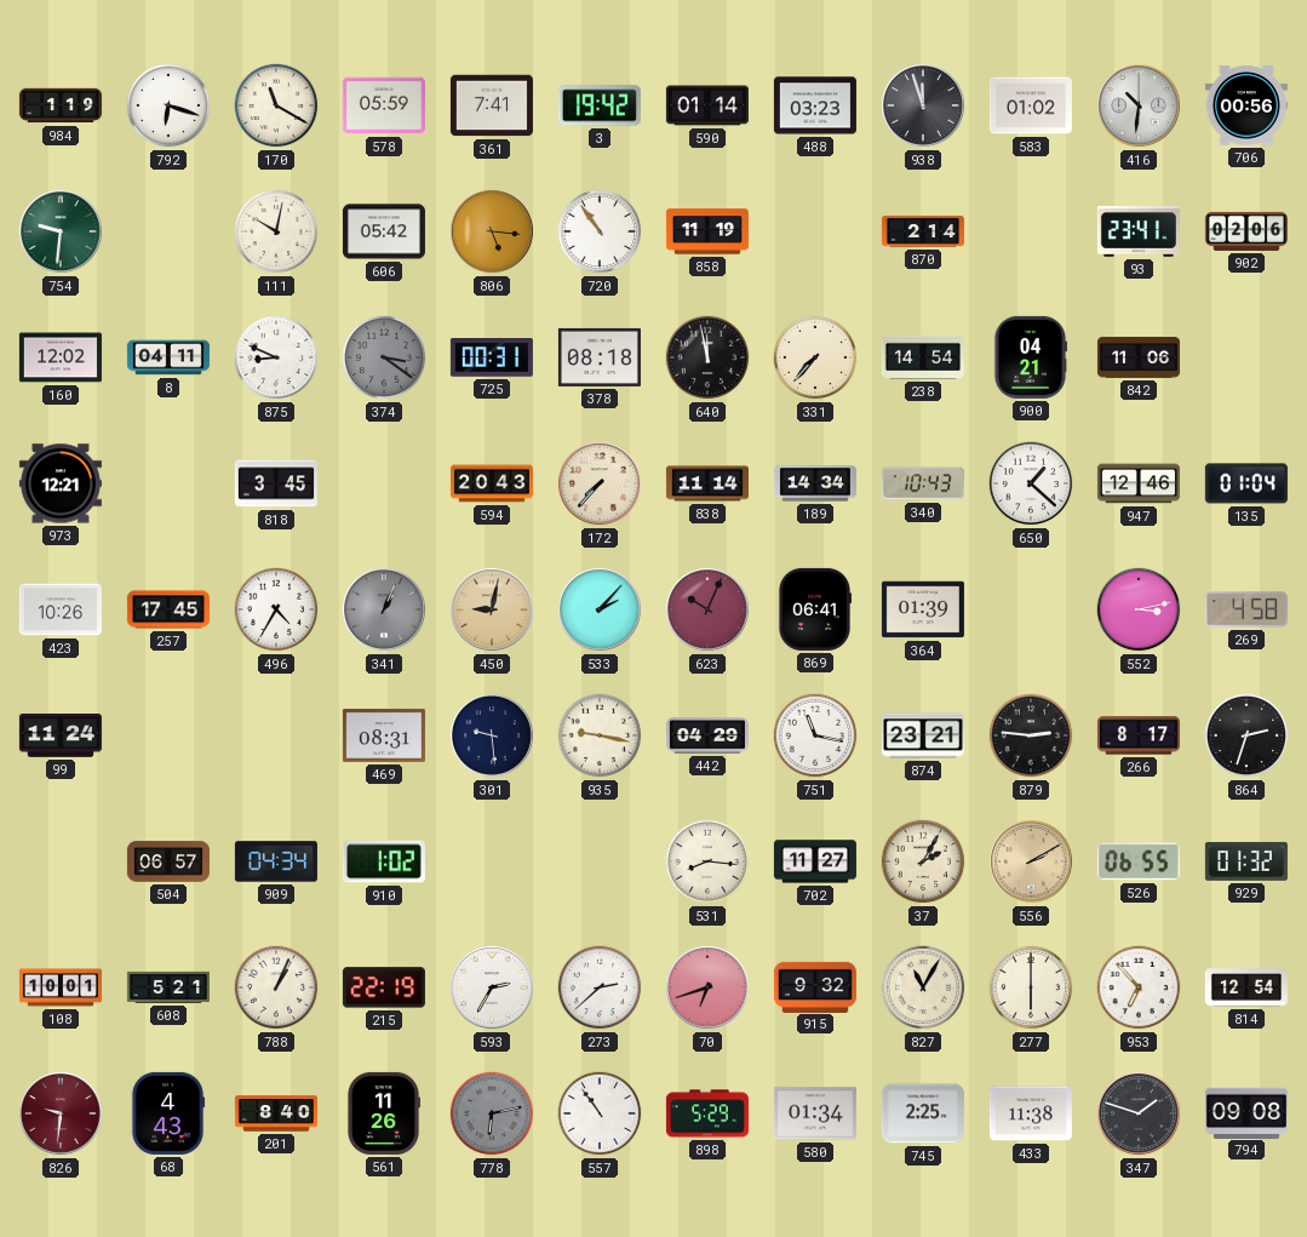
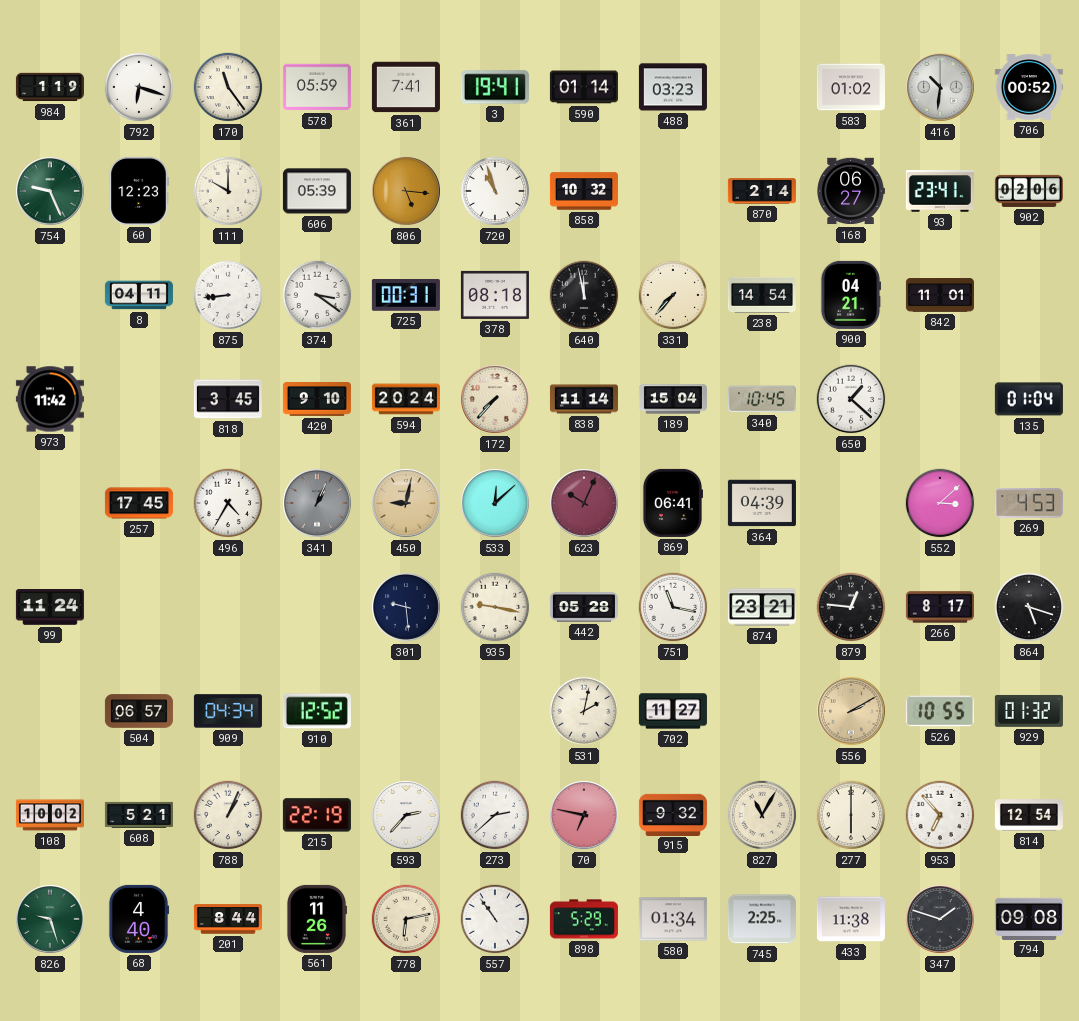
170: 11:20 -> 11:24 (228, 87)
3: 19:42 -> 19:41 (495, 87)
938: 11:57 -> none (923, 105)
706: 00:56 -> 00:52 (1029, 87)
754: 9:31 -> 9:26 (50, 191)
60: none -> 12:23 (139, 191)
111: 10:02 -> 10:00 (228, 191)
606: 05:42 -> 05:39 (317, 191)
720: 10:54 -> 10:57 (495, 191)
858: 11:19 -> 10:32 (584, 191)
168: none -> 06:27 (851, 191)
160: 12:02 -> none (61, 357)
875: 8:49 -> 8:44 (228, 295)
374 dial: grey -> white (317, 295)
842: 11:06 -> 11:01 (940, 295)
973: 12:21 -> 11:42 (50, 399)
420: none -> 9:10 (317, 400)
594: 20:43 -> 20:24 (406, 399)
189: 14:34 -> 15:04 (673, 399)
340: 10:43 -> 10:45 (762, 399)
947: 12:46 -> none (1139, 483)
423: 10:26 -> none (61, 609)
533: 2:07 -> 12:08 (495, 503)
364: 01:39 -> 04:39 (762, 503)
552: 3:13 -> 3:08 (940, 503)
269: 4:58 -> 4:53 (1029, 503)
469: 08:31 -> none (384, 735)
442: 04:29 -> 05:28 (584, 607)
879: 2:46 -> 12:46 (851, 607)
864: 2:33 -> 5:18 (1029, 607)
910: 1:02 -> 12:52 (317, 711)
531: 8:16 -> 2:02 (584, 711)
37: 2:05 -> none (923, 861)
526: 06:55 -> 10:55 (940, 711)
108: 10:01 -> 10:02 (50, 815)
593: 2:35 -> 2:37 (406, 815)
70: 6:42 -> 6:47 (584, 815)
826: 9:31 -> 9:27 (50, 919)
826 dial: burgundy -> green (50, 919)
68: 4:43 -> 4:40 (139, 919)
201: 8:40 -> 8:44 (228, 919)
778 dial: grey -> cream (406, 919)
